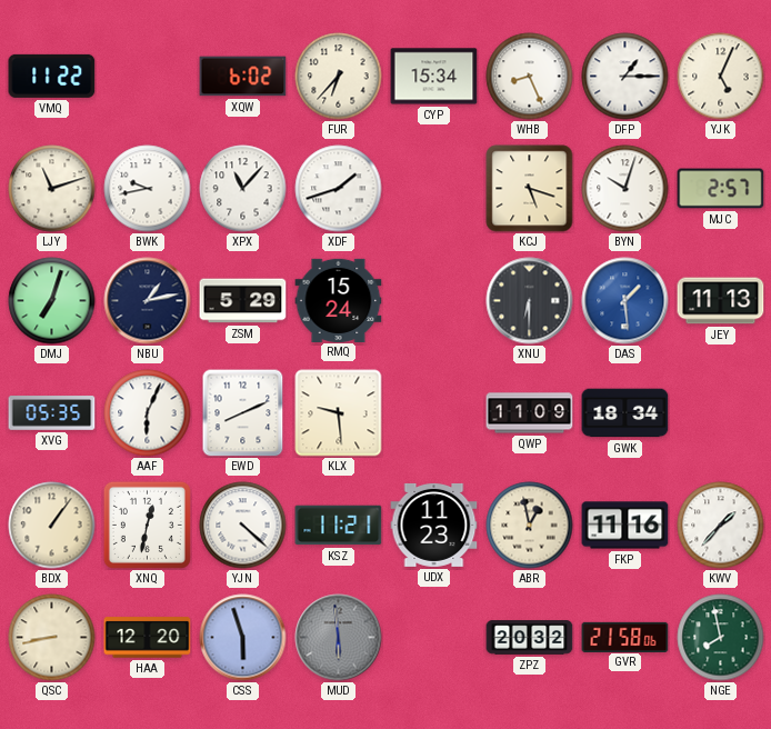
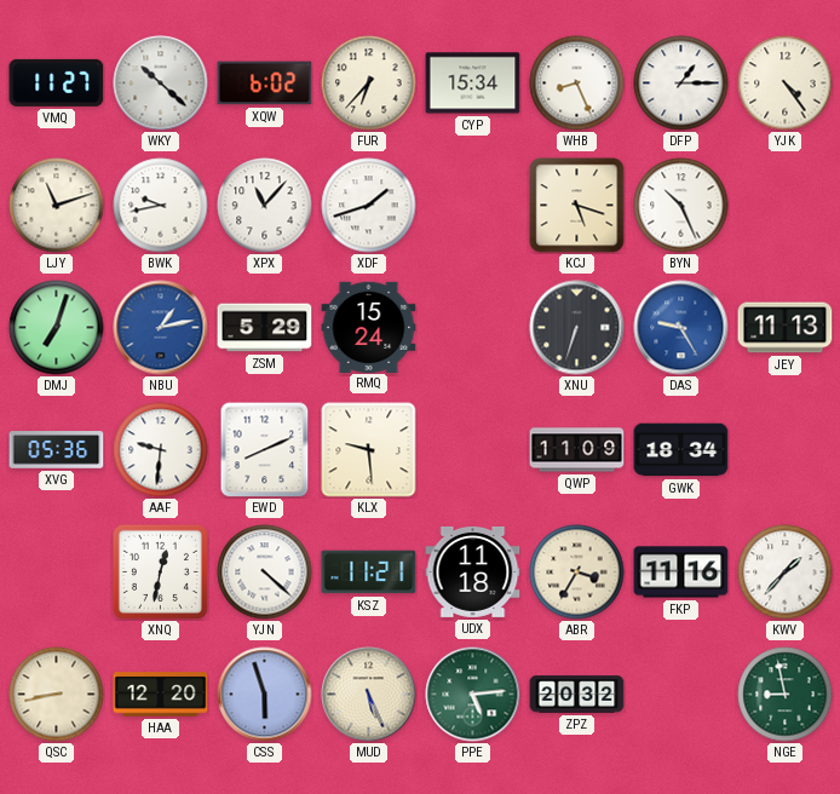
VMQ: 11:22 -> 11:27 (57, 82)
WKY: none -> 10:22 (161, 84)
YJK: 5:04 -> 4:24 (786, 84)
BYN: 10:03 -> 10:26 (681, 206)
MJC: 2:57 -> none (721, 189)
NBU dial: navy -> blue (161, 328)
XNU: 6:30 -> 6:33 (577, 328)
DAS: 1:29 -> 9:25 (681, 328)
XVG: 05:35 -> 05:36 (57, 450)
AAF: 6:04 -> 9:31 (161, 450)
BDX: 1:06 -> none (52, 526)
UDX: 11:23 -> 11:18 (473, 571)
ABR: 12:58 -> 3:35 (577, 573)
MUD: 5:59 -> 5:26 (369, 695)
MUD dial: grey -> cream (369, 695)
PPE: none -> 5:14 (473, 695)
GVR: 21:58 -> none (625, 637)
NGE: 7:58 -> 8:58 (786, 695)
